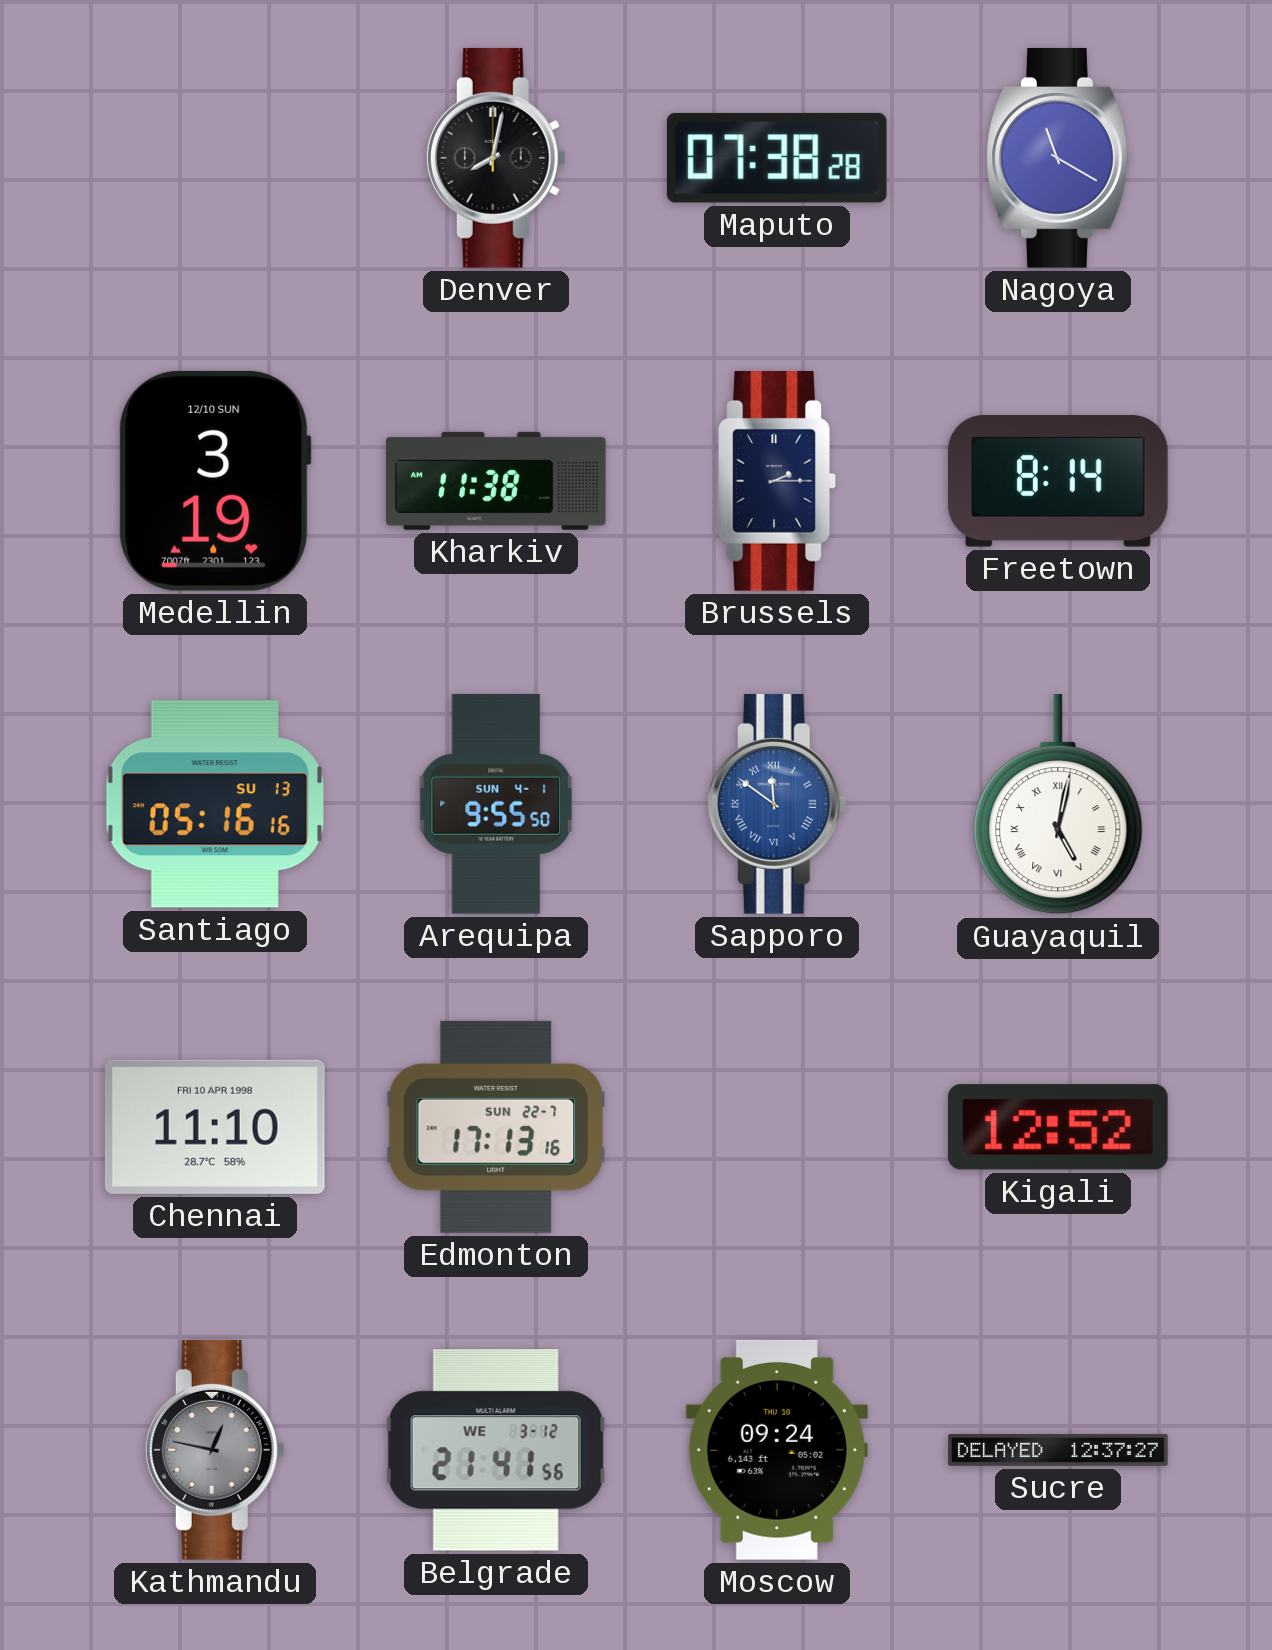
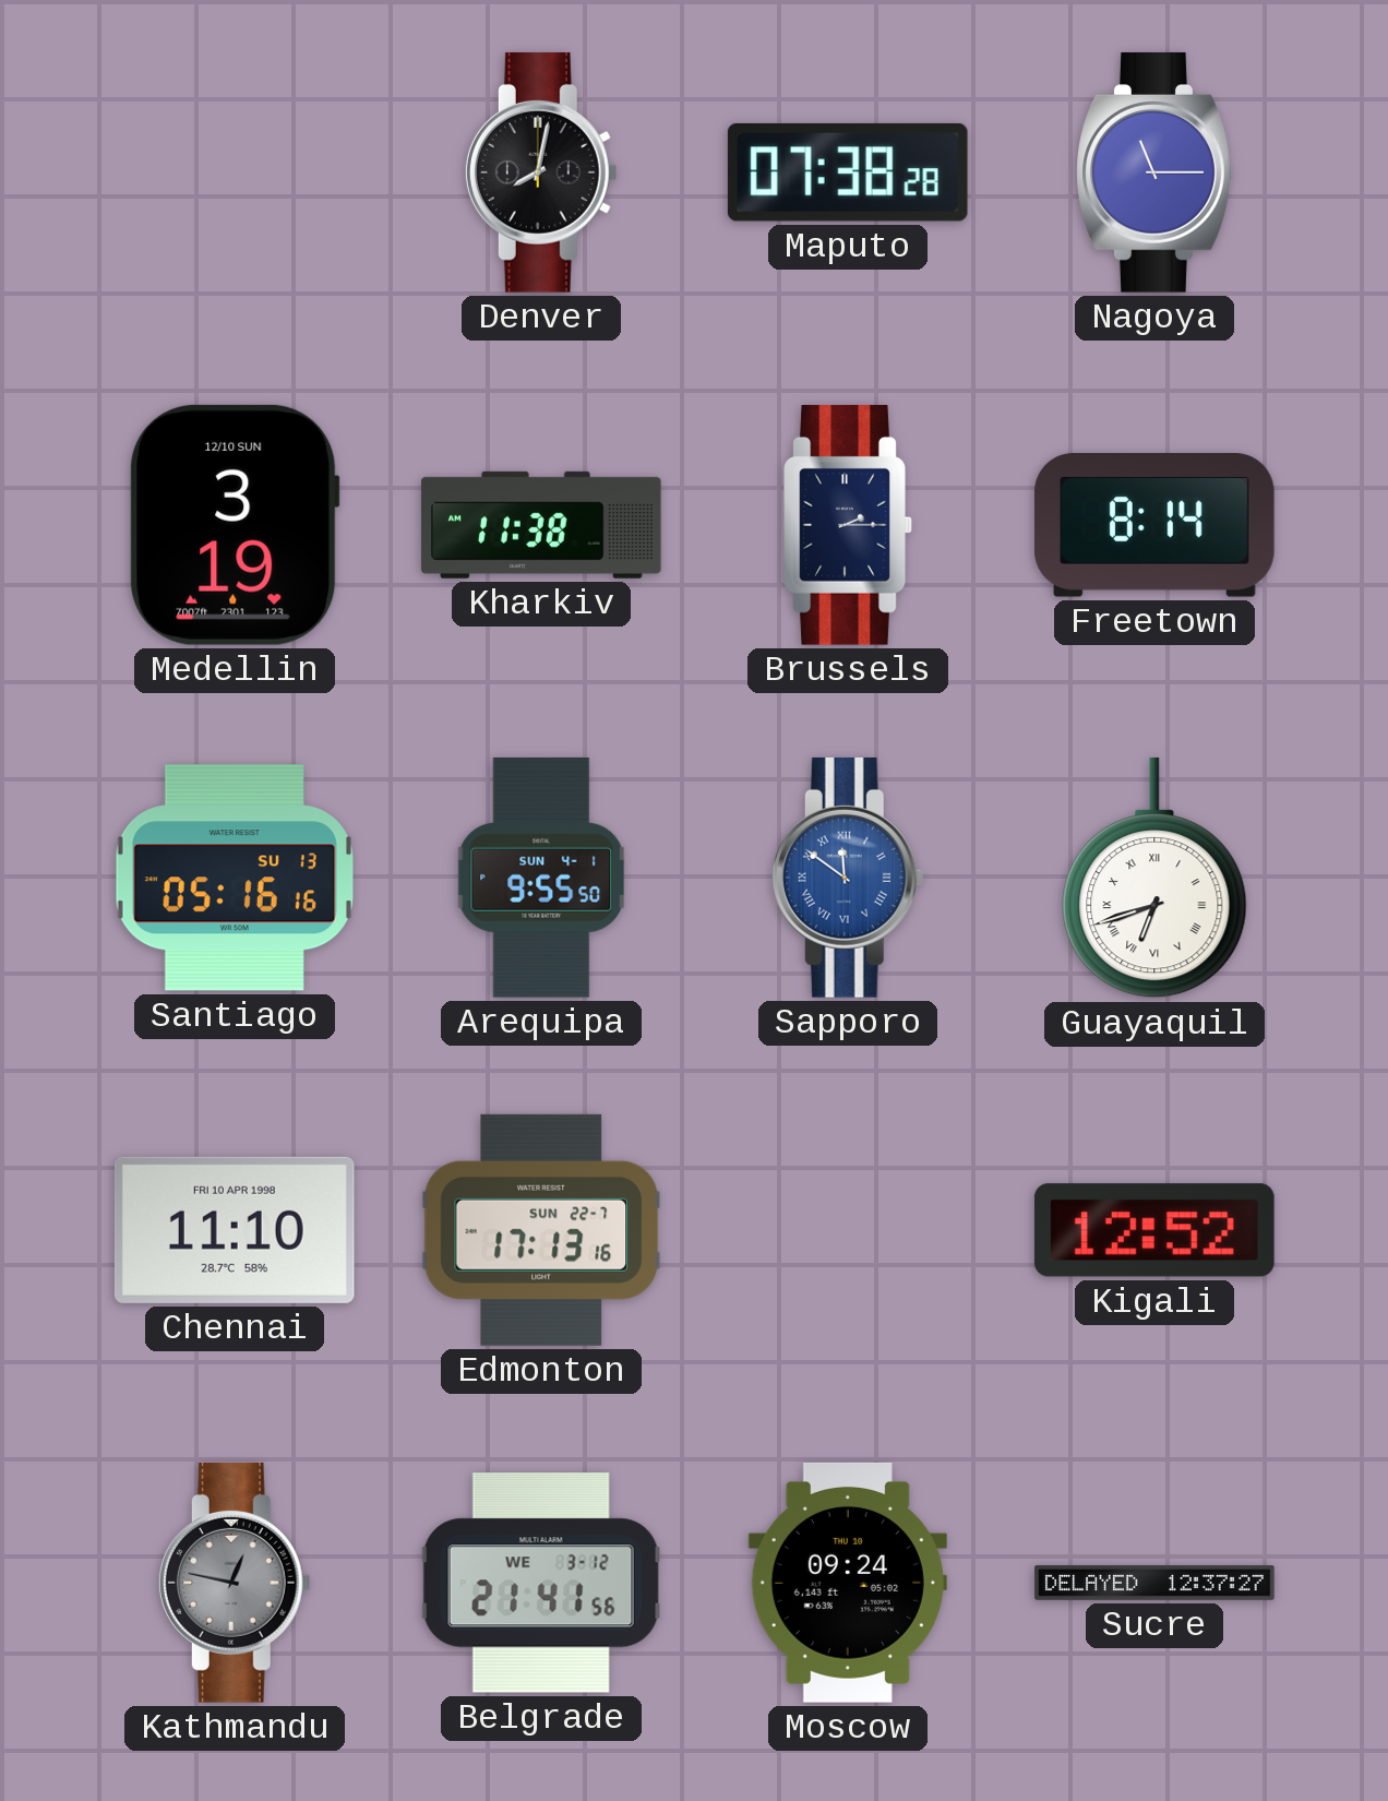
Nagoya: 11:20 -> 11:15 (1154, 172)
Guayaquil: 5:02 -> 6:42 (1154, 878)
